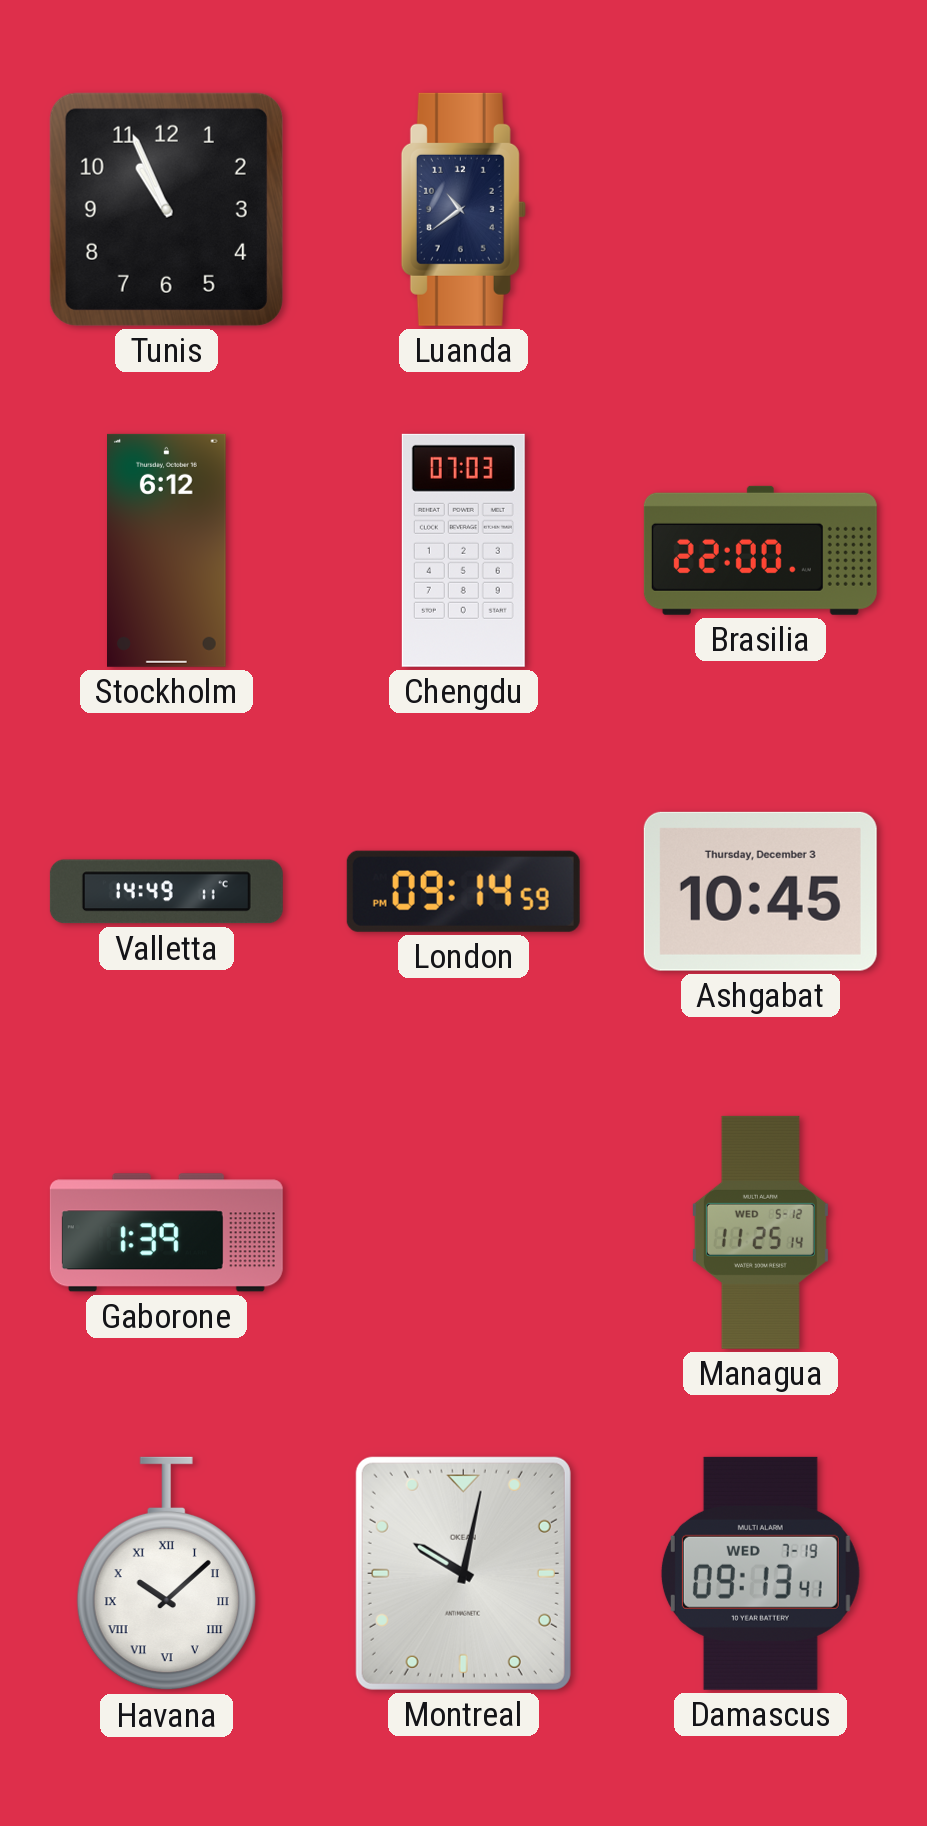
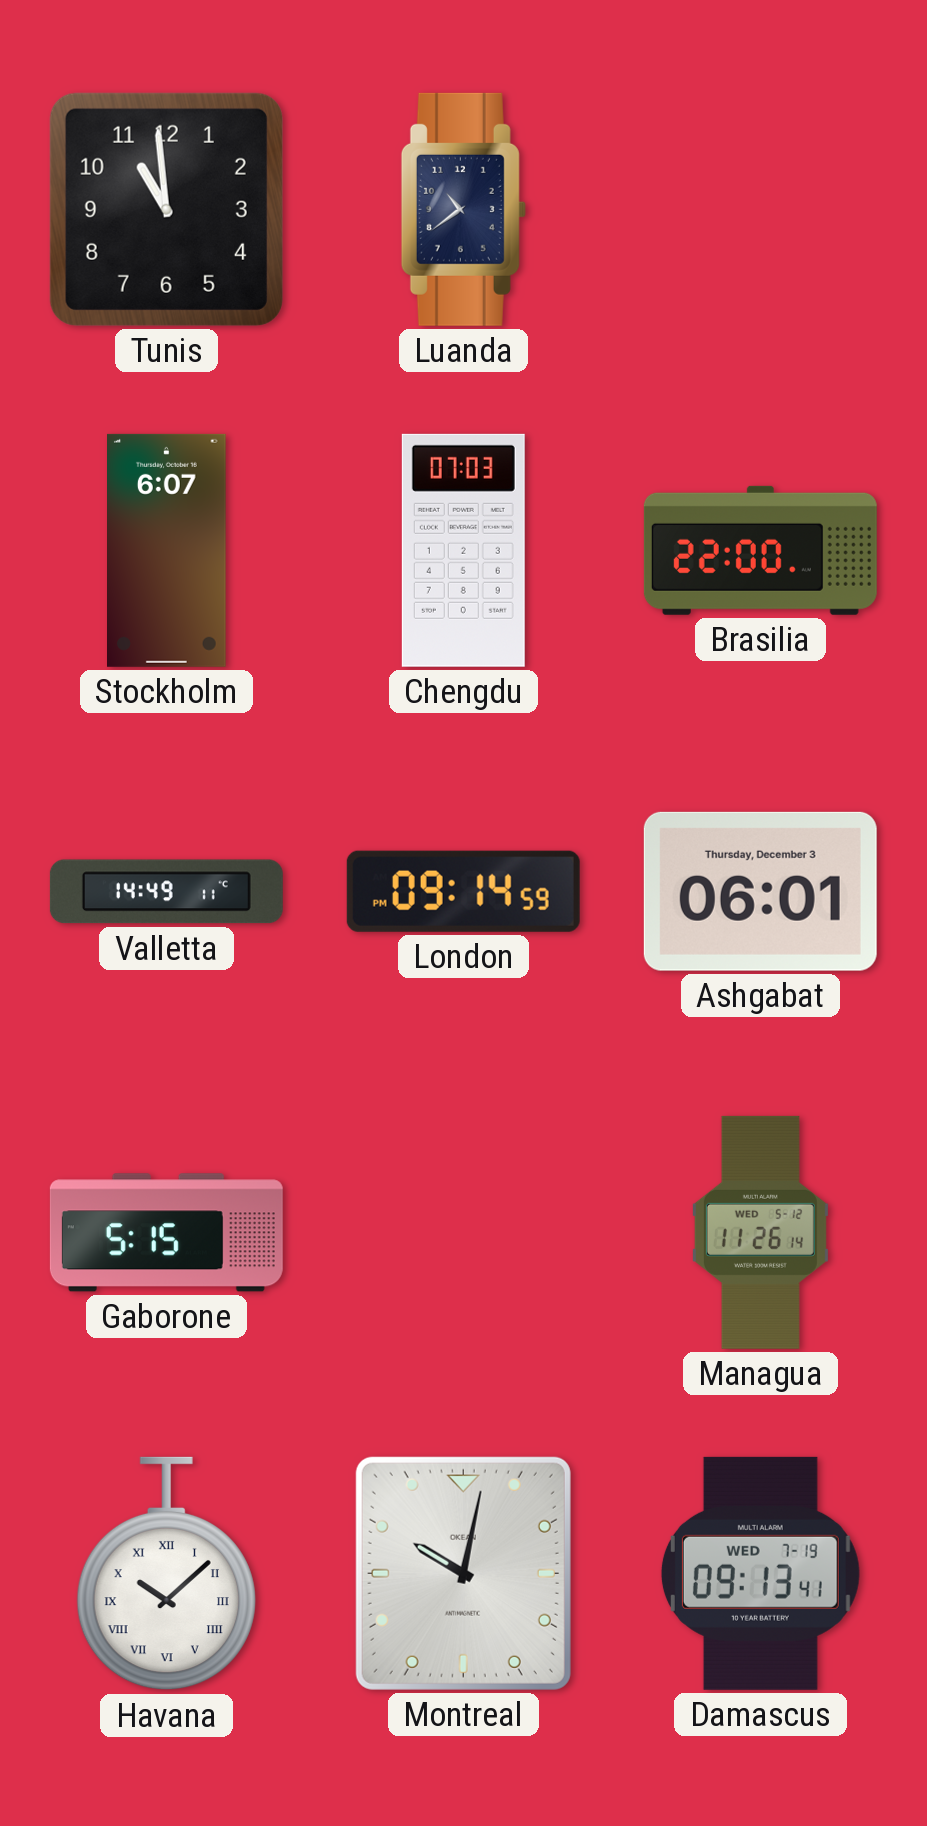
Tunis: 10:56 -> 10:59 (166, 209)
Stockholm: 6:12 -> 6:07 (167, 550)
Ashgabat: 10:45 -> 06:01 (760, 891)
Gaborone: 1:39 -> 5:15 (166, 1233)
Managua: 11:25 -> 11:26 (760, 1232)
